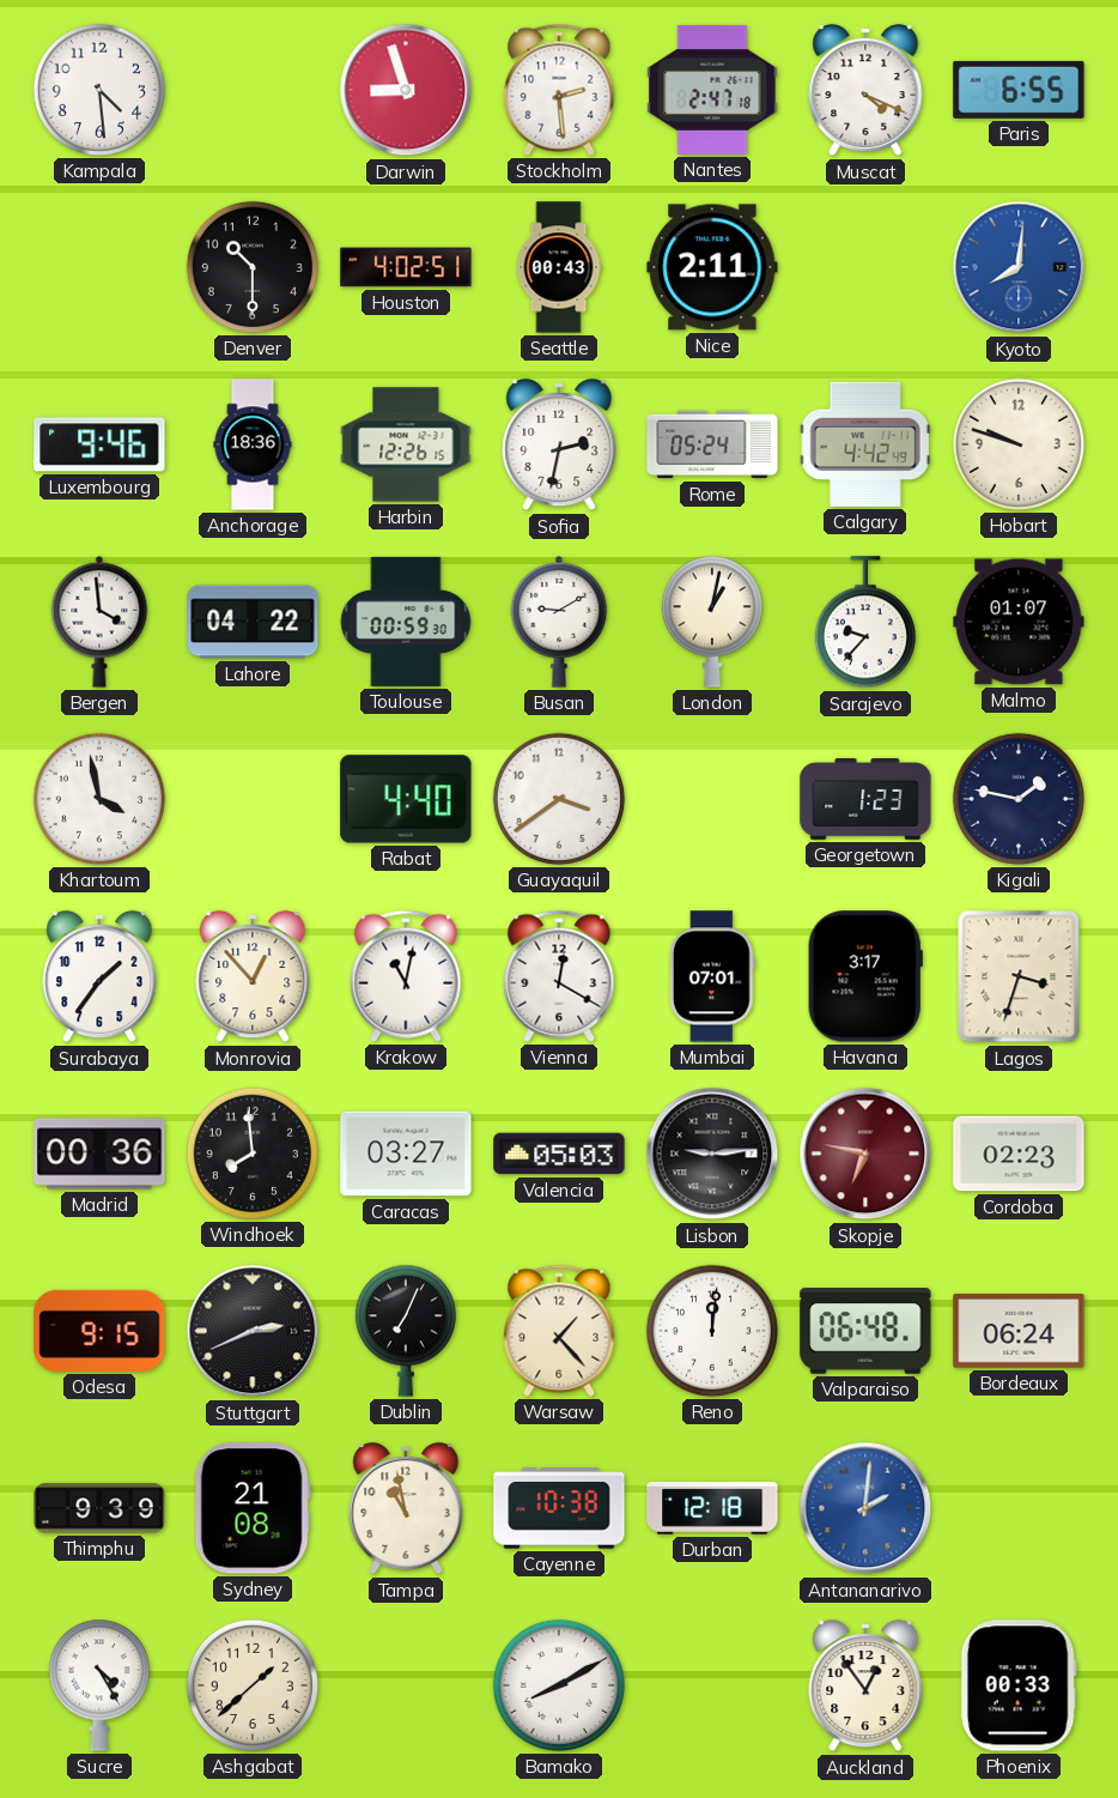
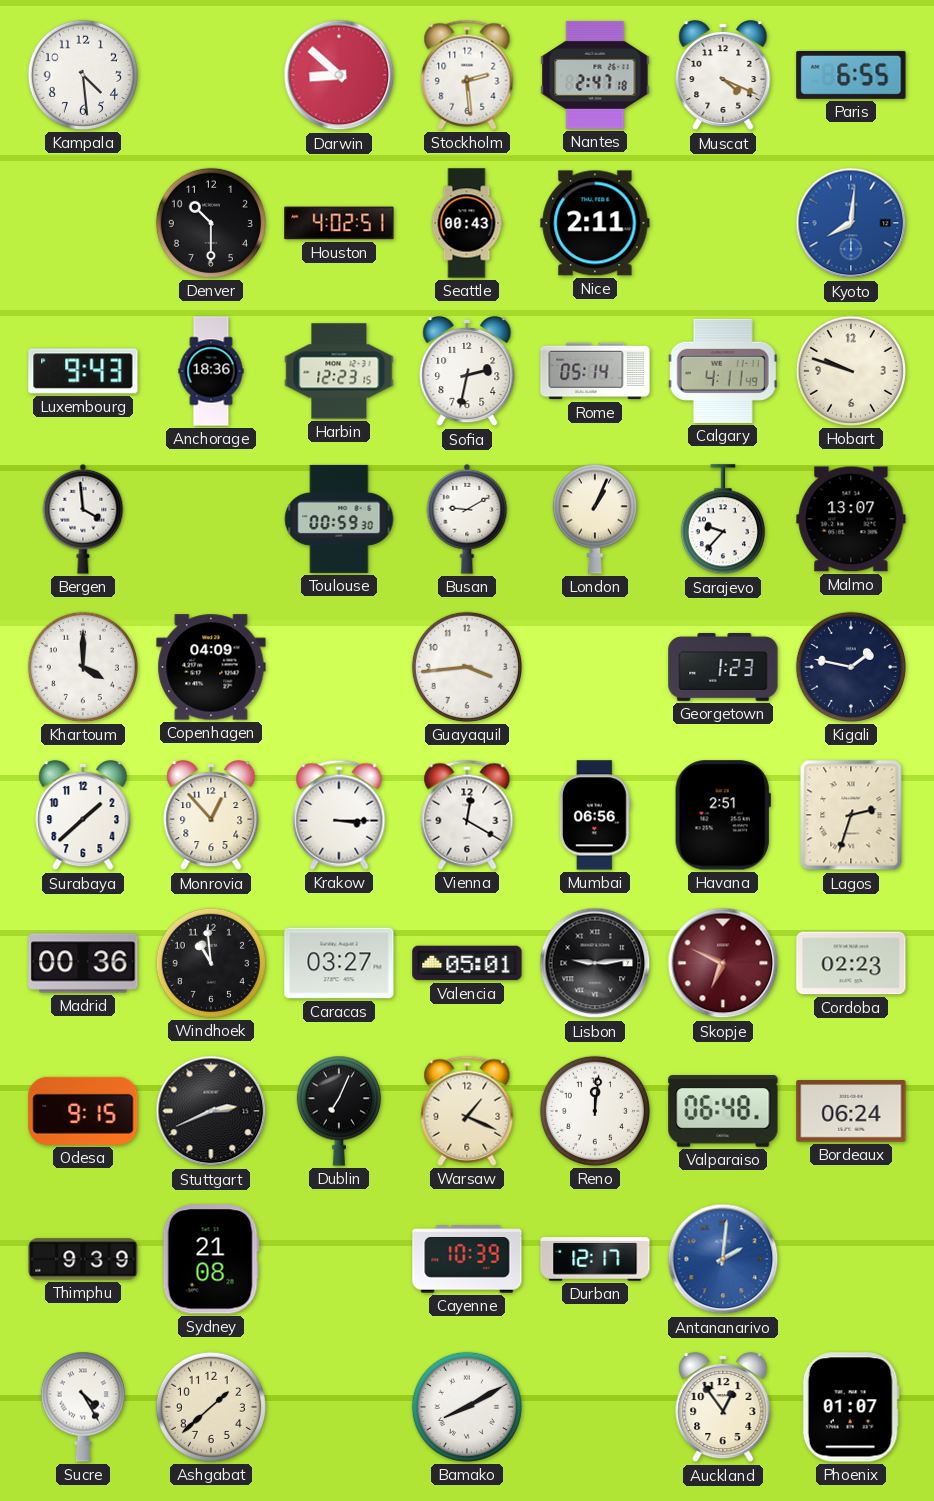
Darwin: 8:57 -> 8:52 (339, 75)
Luxembourg: 9:46 -> 9:43 (83, 371)
Harbin: 12:26 -> 12:23 (339, 371)
Rome: 05:24 -> 05:14 (595, 371)
Calgary: 4:42 -> 4:11 (723, 371)
Lahore: 04:22 -> none (253, 622)
London: 1:02 -> 1:04 (595, 519)
Malmo: 01:07 -> 13:07 (851, 519)
Khartoum: 3:58 -> 4:00 (83, 667)
Copenhagen: none -> 04:09 (211, 667)
Rabat: 4:40 -> none (406, 799)
Guayaquil: 3:39 -> 3:44 (467, 667)
Surabaya: 1:36 -> 1:38 (83, 815)
Krakow: 11:02 -> 3:15 (339, 815)
Mumbai: 07:01 -> 06:56 (595, 815)
Havana: 3:17 -> 2:51 (723, 815)
Lagos: 3:33 -> 2:33 (851, 815)
Windhoek: 7:59 -> 10:59 (211, 963)
Valencia: 05:03 -> 05:01 (467, 963)
Skopje: 6:47 -> 6:49 (723, 963)
Warsaw: 1:23 -> 1:19 (467, 1111)
Tampa: 10:58 -> none (406, 1508)
Cayenne: 10:38 -> 10:39 (467, 1259)
Durban: 12:18 -> 12:17 (595, 1259)
Phoenix: 00:33 -> 01:07 (851, 1407)
